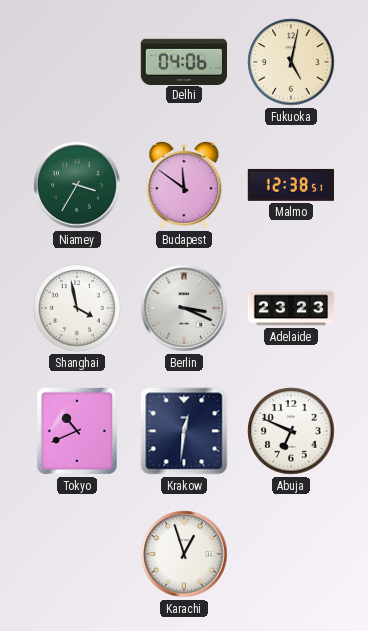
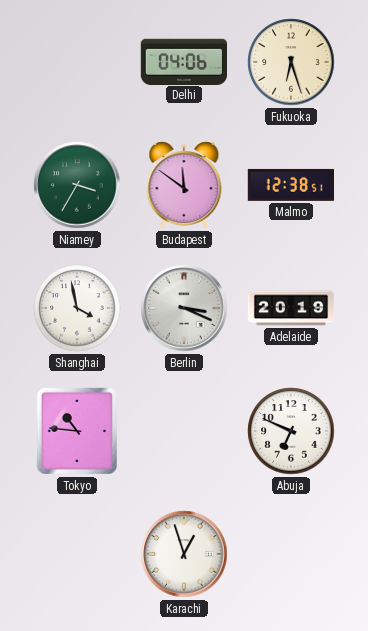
Fukuoka: 5:02 -> 6:27 (291, 62)
Adelaide: 23:23 -> 20:19 (291, 308)
Tokyo: 10:41 -> 10:46 (77, 431)
Krakow: 12:31 -> none (184, 431)
